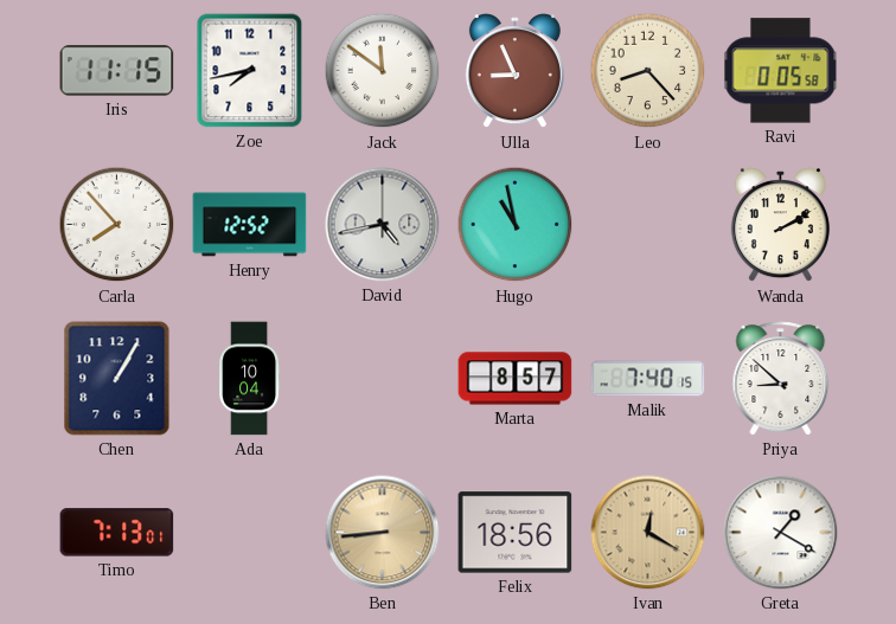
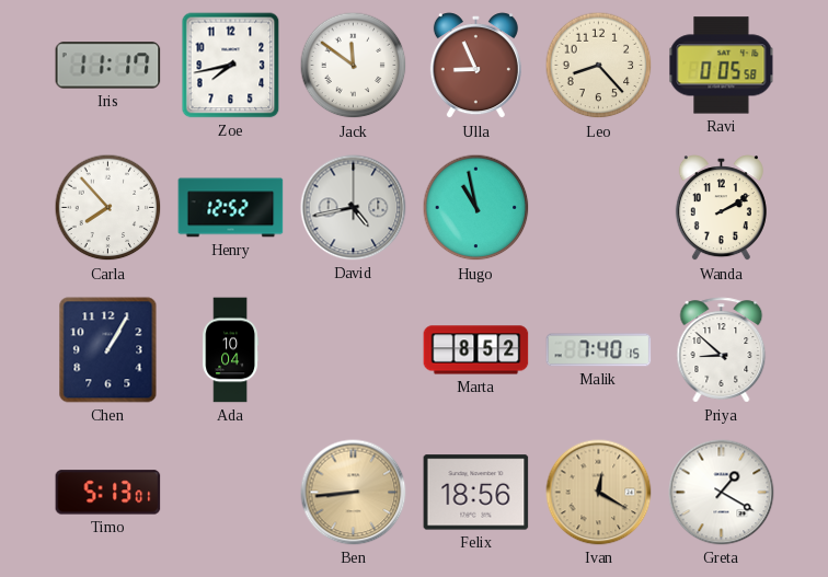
Iris: 11:15 -> 11:17 (108, 66)
Marta: 8:57 -> 8:52 (476, 350)
Timo: 7:13 -> 5:13 (108, 493)
